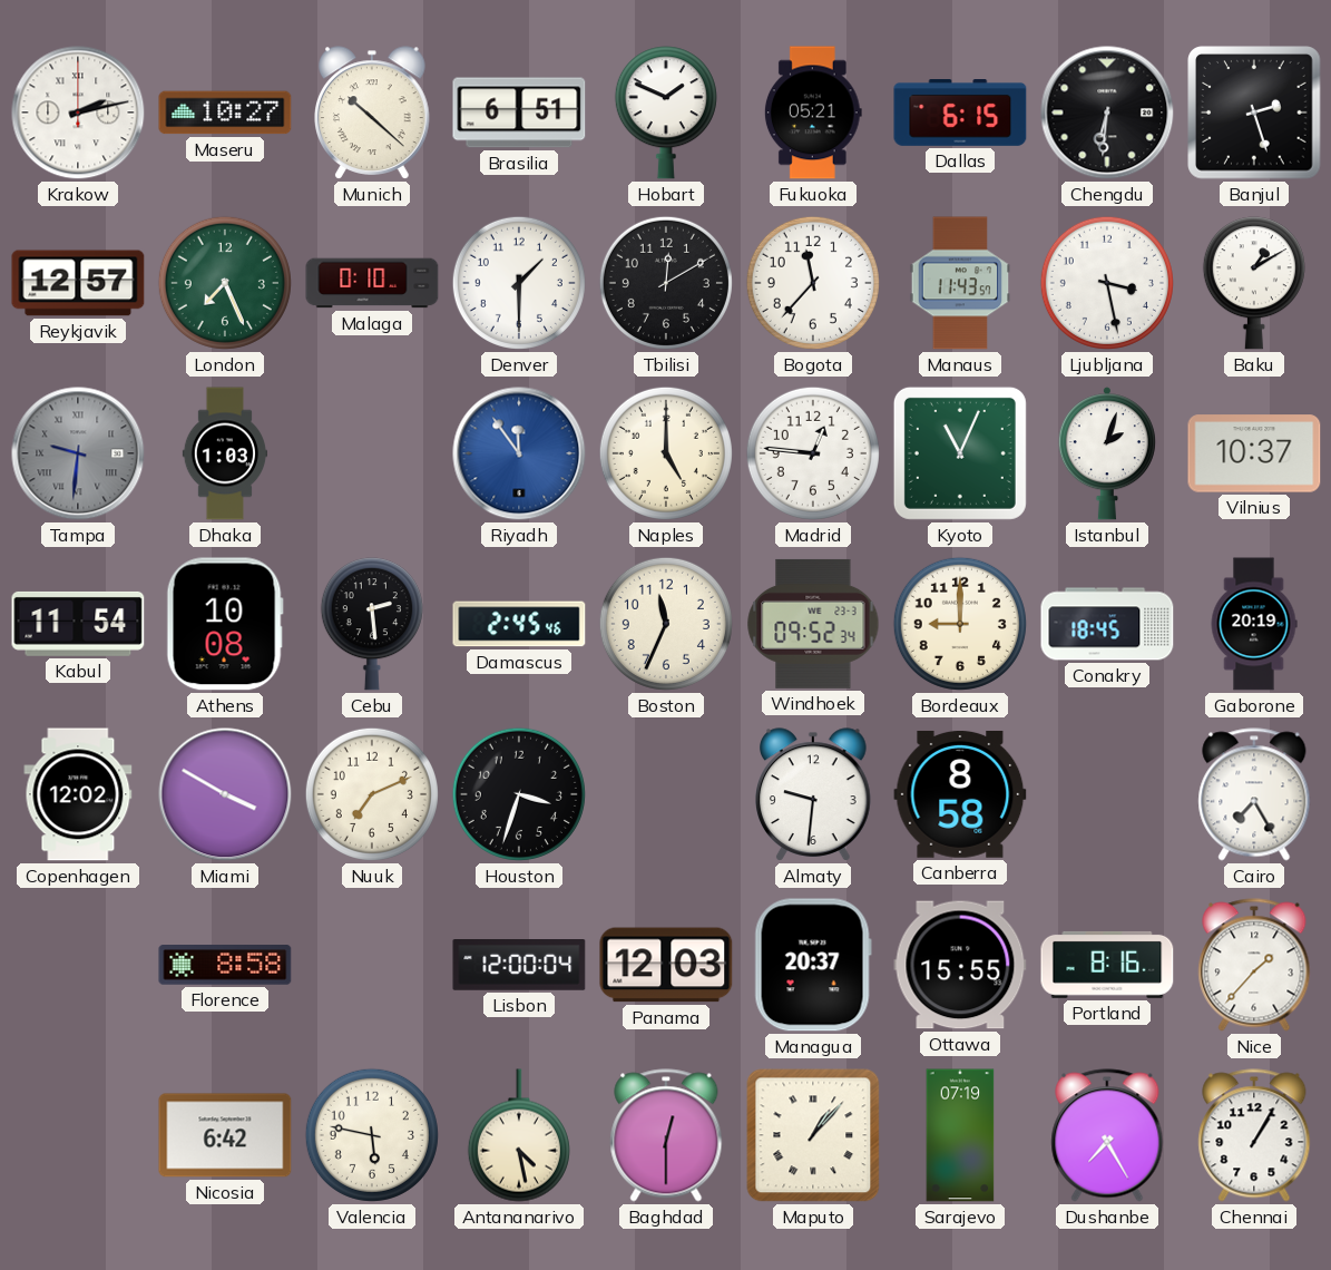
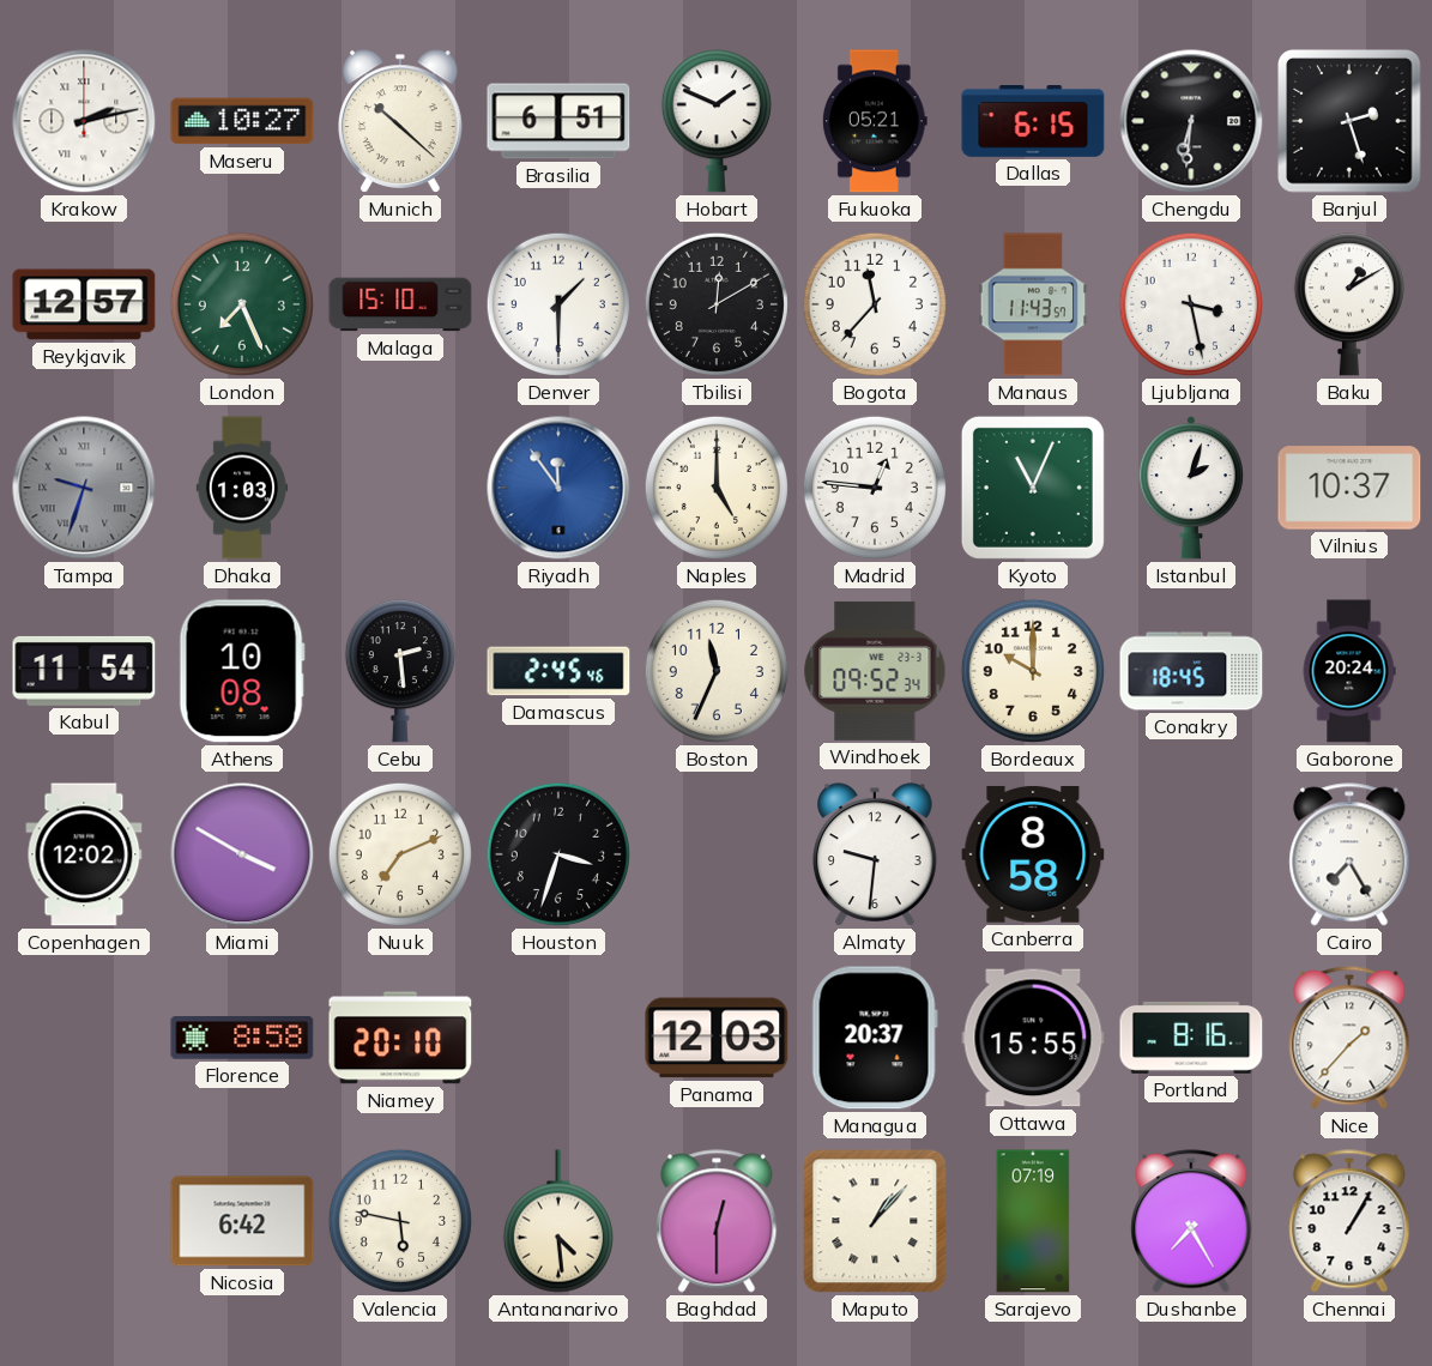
Malaga: 0:10 -> 15:10 (400, 304)
Tampa: 9:31 -> 9:33 (84, 488)
Bordeaux: 9:00 -> 10:00 (1033, 671)
Gaborone: 20:19 -> 20:24 (1349, 671)
Niamey: none -> 20:10 (400, 1038)
Lisbon: 12:00 -> none (519, 965)
Antananarivo: 4:28 -> 4:29 (558, 1221)
